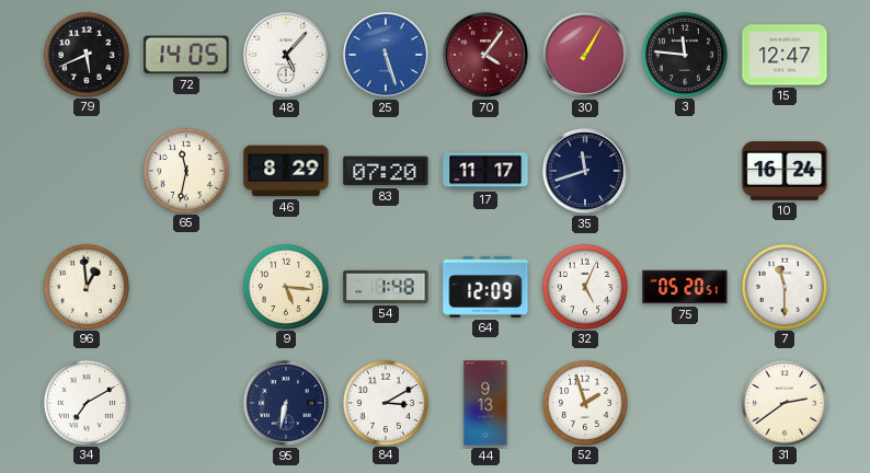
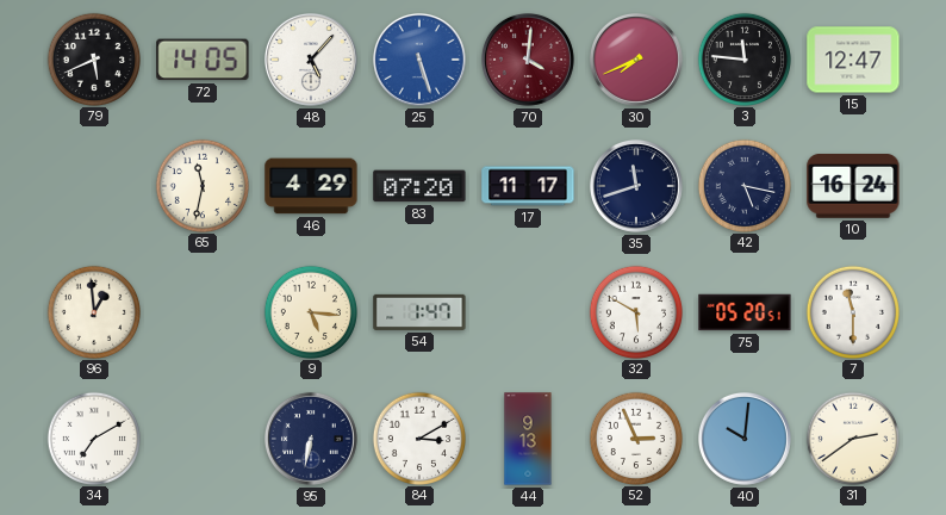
70: 4:06 -> 4:01 (528, 60)
30: 1:05 -> 7:41 (636, 60)
46: 8:29 -> 4:29 (311, 186)
42: none -> 5:17 (743, 185)
54: 1:48 -> 1:47 (419, 312)
64: 12:09 -> none (485, 287)
32: 5:04 -> 5:50 (635, 311)
52: 1:57 -> 2:56 (635, 438)
40: none -> 10:01 (745, 439)
